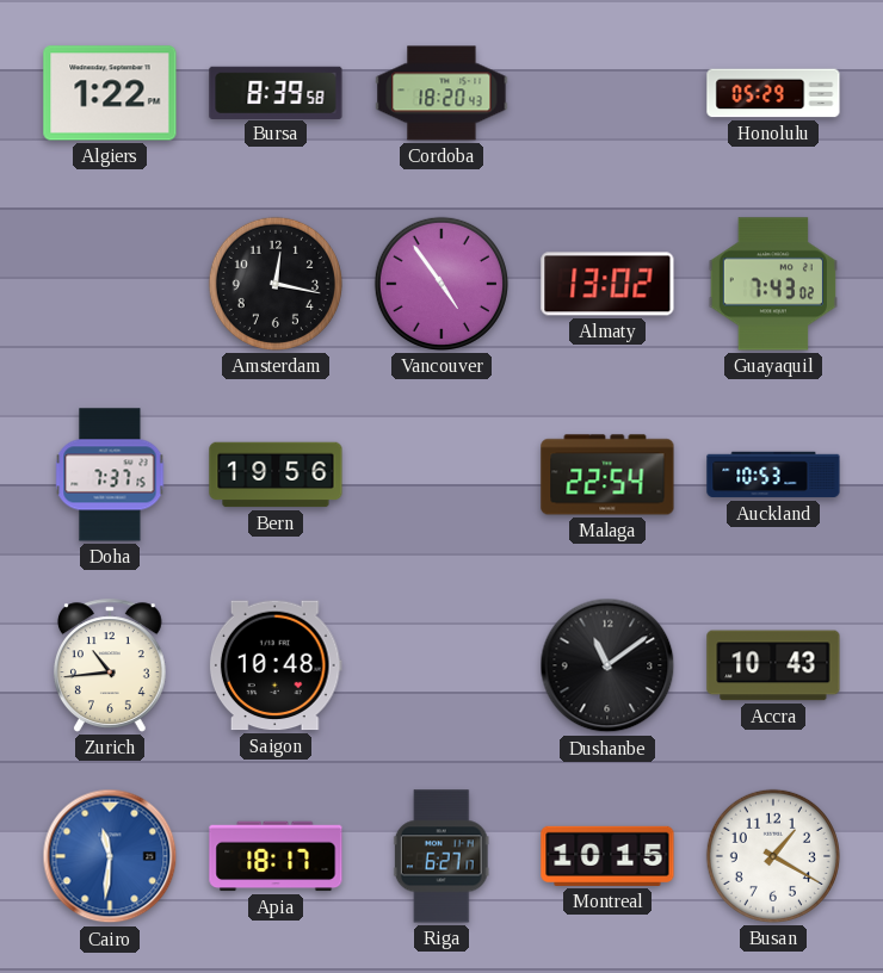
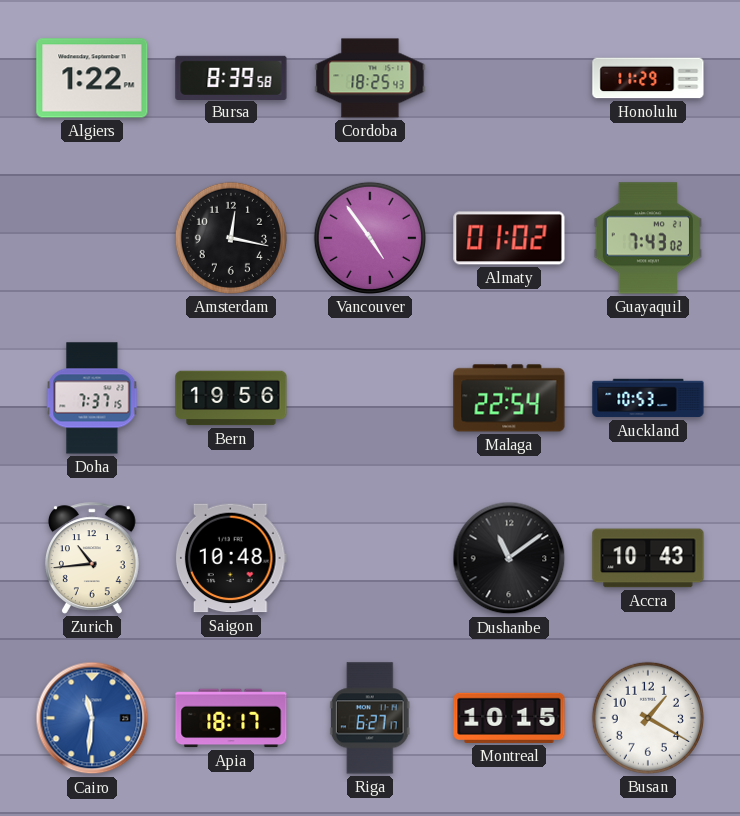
Cordoba: 18:20 -> 18:25 (370, 78)
Honolulu: 05:29 -> 11:29 (648, 78)
Almaty: 13:02 -> 01:02 (509, 238)
